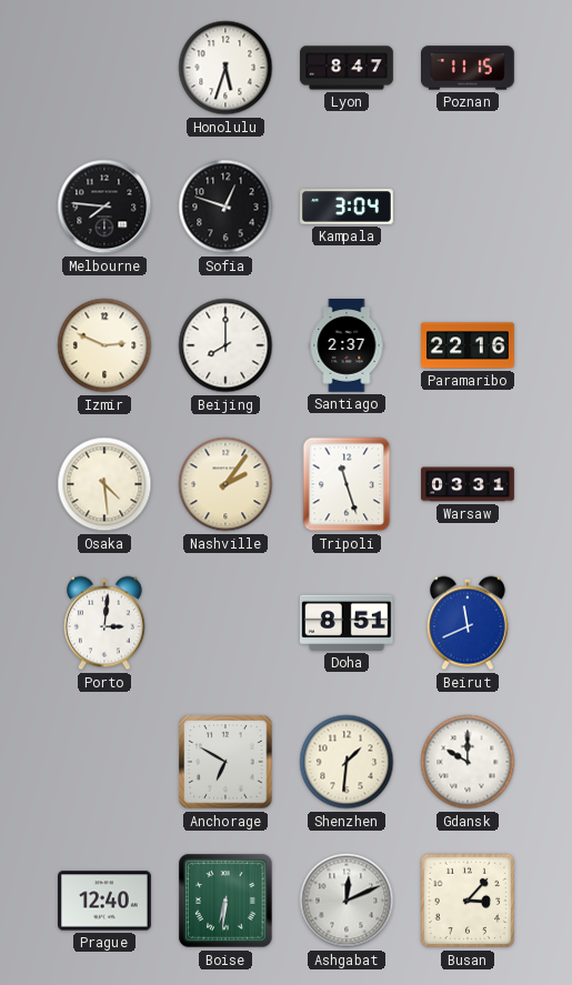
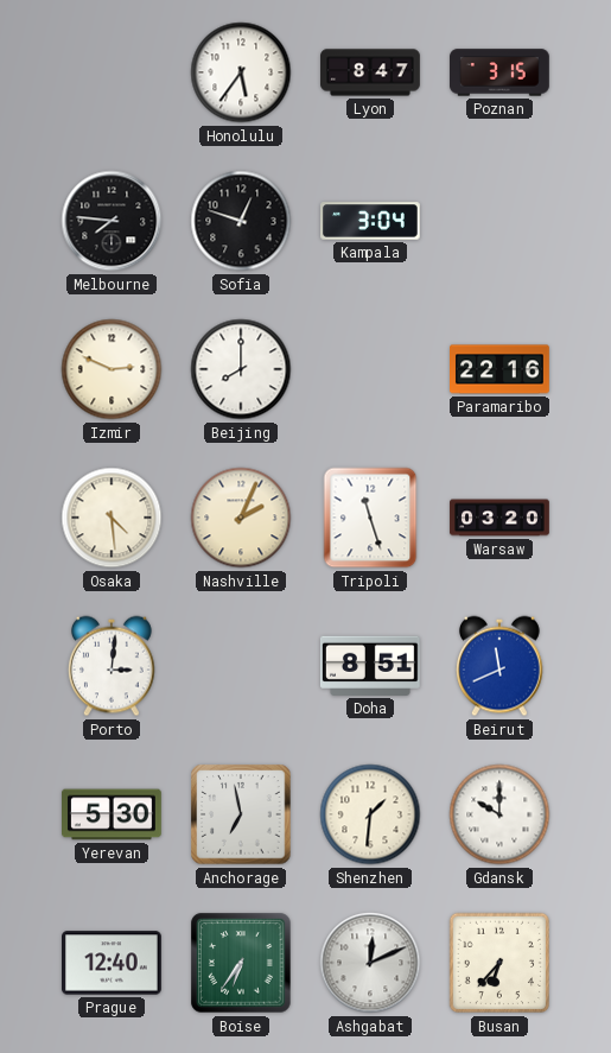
Honolulu: 5:33 -> 5:36 (241, 72)
Poznan: 11:15 -> 3:15 (501, 72)
Santiago: 2:37 -> none (347, 346)
Nashville: 2:06 -> 2:04 (241, 518)
Warsaw: 03:31 -> 03:20 (499, 518)
Yerevan: none -> 5:30 (113, 814)
Anchorage: 6:50 -> 6:58 (241, 814)
Boise: 6:31 -> 6:36 (241, 963)
Busan: 3:07 -> 6:37 (499, 963)
